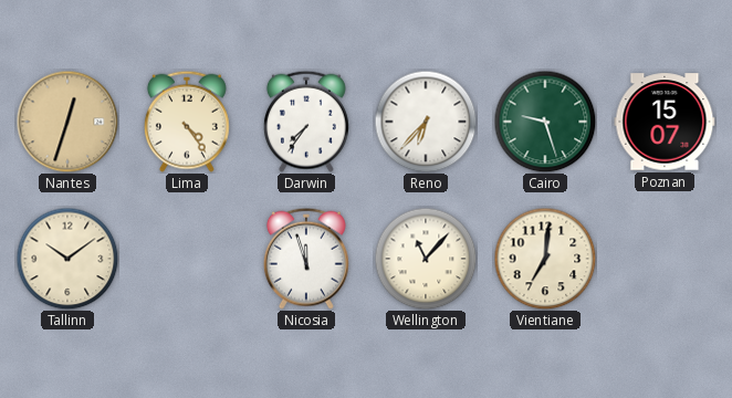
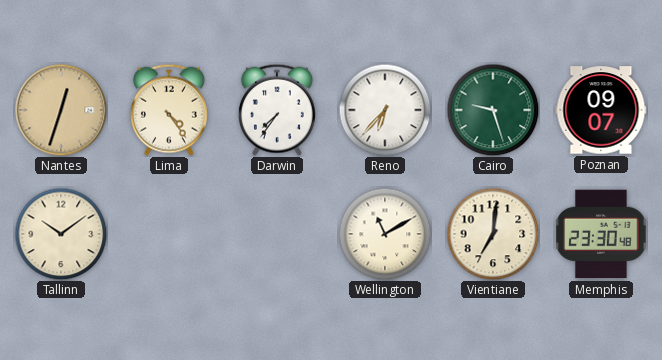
Poznan: 15:07 -> 09:07 (601, 110)
Nicosia: 11:57 -> none (306, 259)
Wellington: 11:07 -> 11:10 (385, 234)
Memphis: none -> 23:30 (601, 234)
